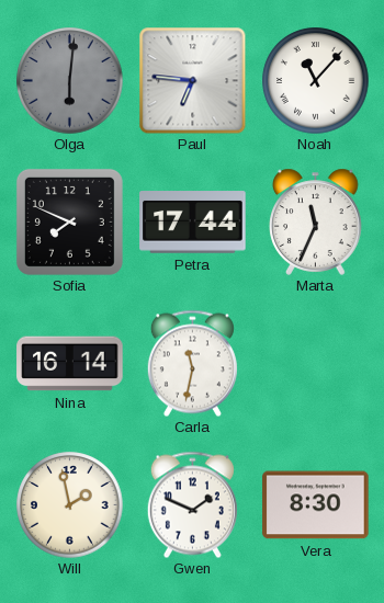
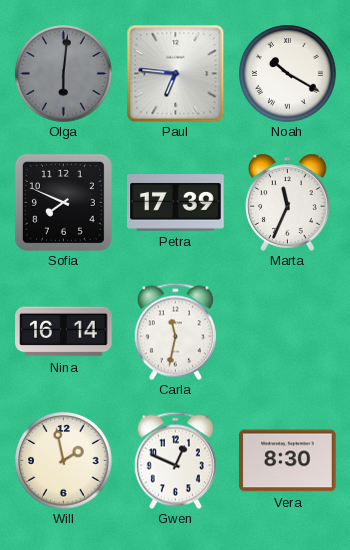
Noah: 11:07 -> 10:20 (288, 74)
Petra: 17:44 -> 17:39 (176, 203)
Gwen: 1:49 -> 12:49 (175, 460)
